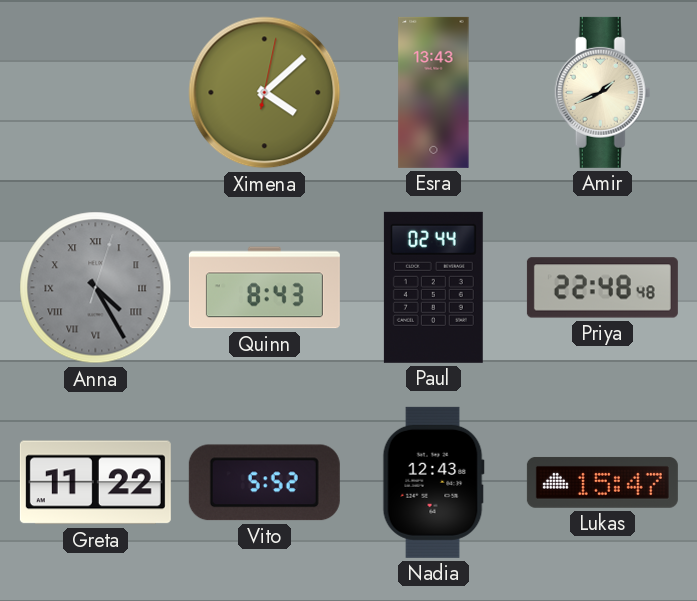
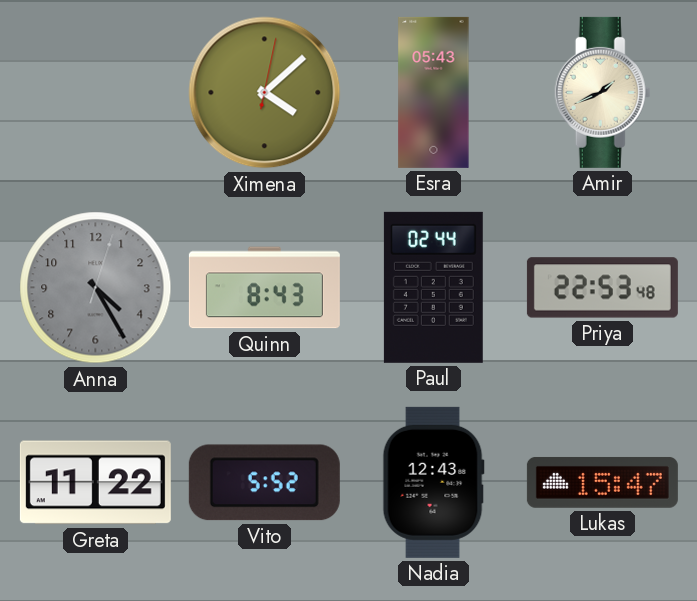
Esra: 13:43 -> 05:43 (434, 92)
Anna numerals: Roman -> Arabic (96, 288)
Priya: 22:48 -> 22:53 (602, 288)
